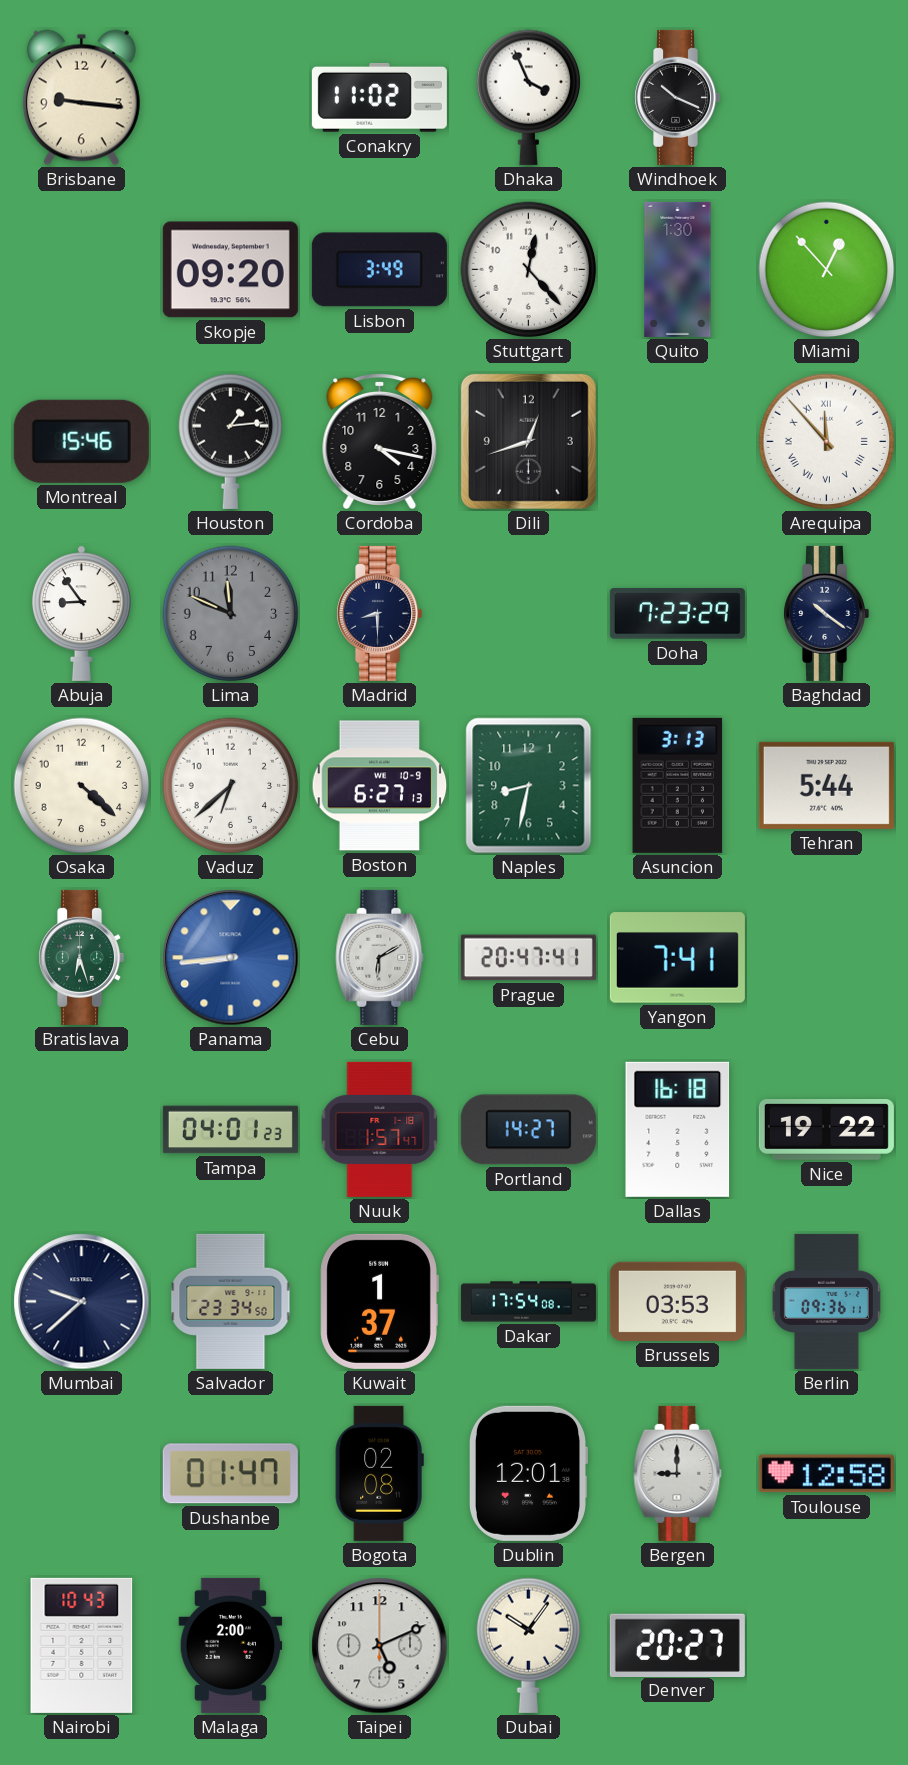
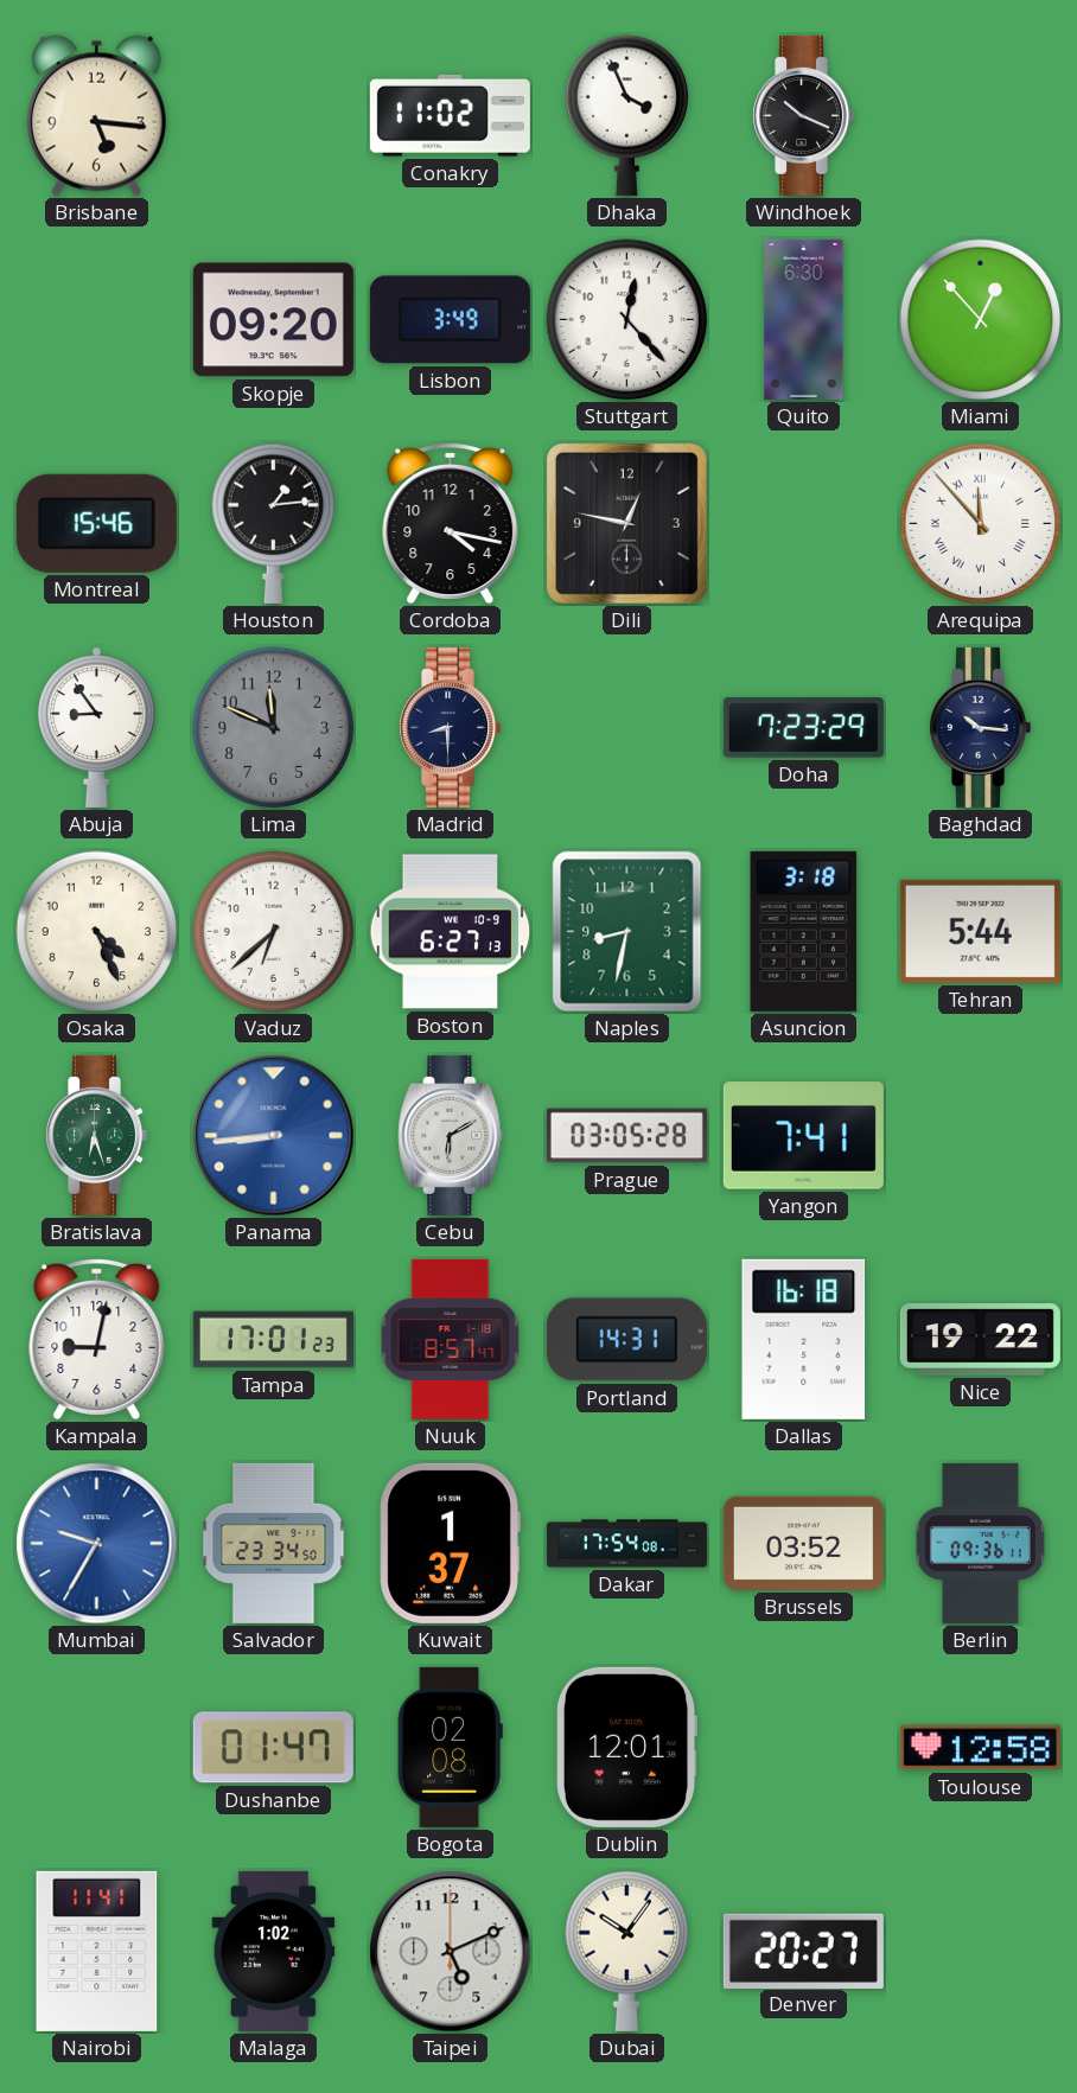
Brisbane: 9:16 -> 5:16 (96, 116)
Quito: 1:30 -> 6:30 (804, 319)
Dili: 12:42 -> 12:47 (626, 523)
Baghdad: 10:21 -> 10:16 (981, 727)
Osaka: 4:22 -> 4:26 (97, 932)
Asuncion: 3:13 -> 3:18 (804, 931)
Prague: 20:47 -> 03:05 (626, 1136)
Kampala: none -> 9:02 (97, 1340)
Tampa: 04:01 -> 17:01 (273, 1340)
Nuuk: 1:57 -> 8:57 (451, 1339)
Portland: 14:27 -> 14:31 (626, 1340)
Mumbai: 9:38 -> 9:35 (97, 1544)
Mumbai dial: navy -> blue (97, 1544)
Brussels: 03:53 -> 03:52 (803, 1543)
Bergen: 9:00 -> none (678, 1473)
Nairobi: 10:43 -> 11:41 (97, 1951)
Malaga: 2:00 -> 1:02 (274, 1951)
